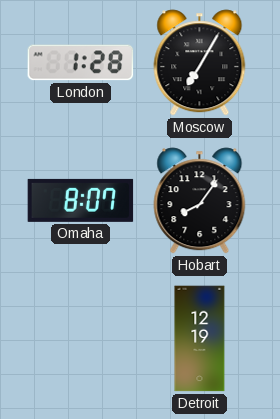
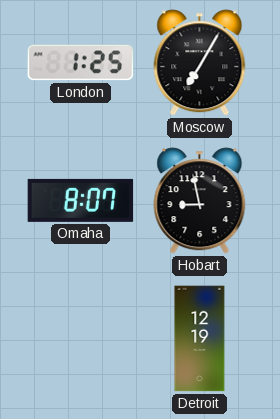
London: 1:28 -> 1:25 (81, 63)
Hobart: 8:06 -> 8:58 (200, 201)
